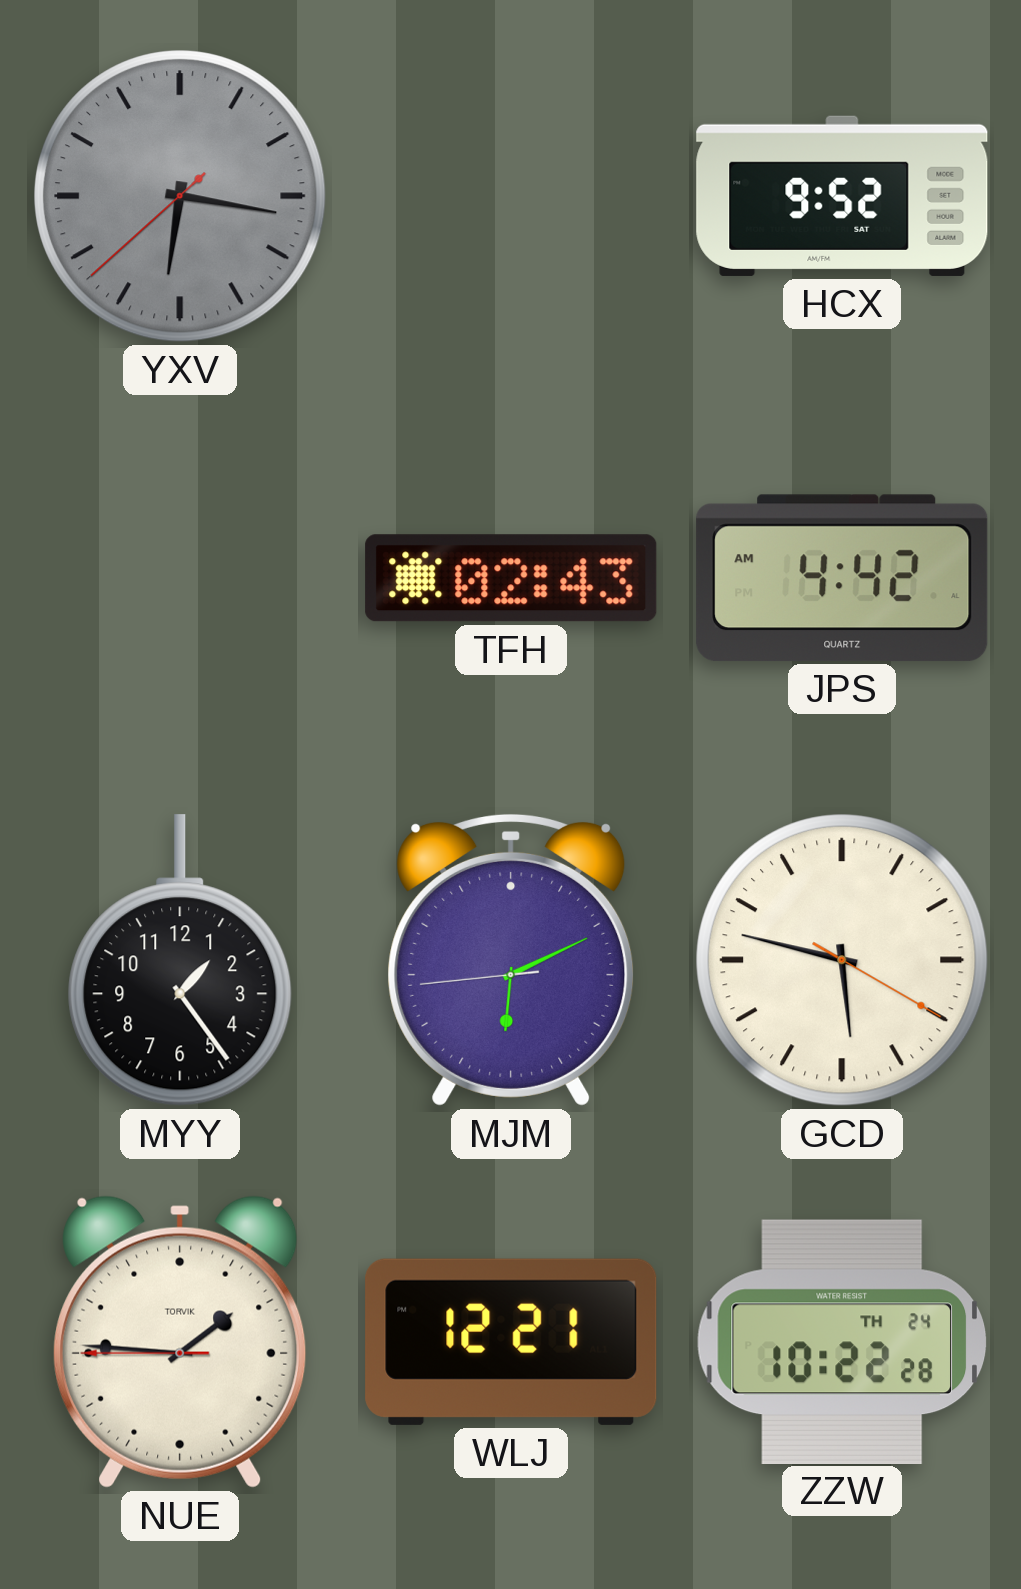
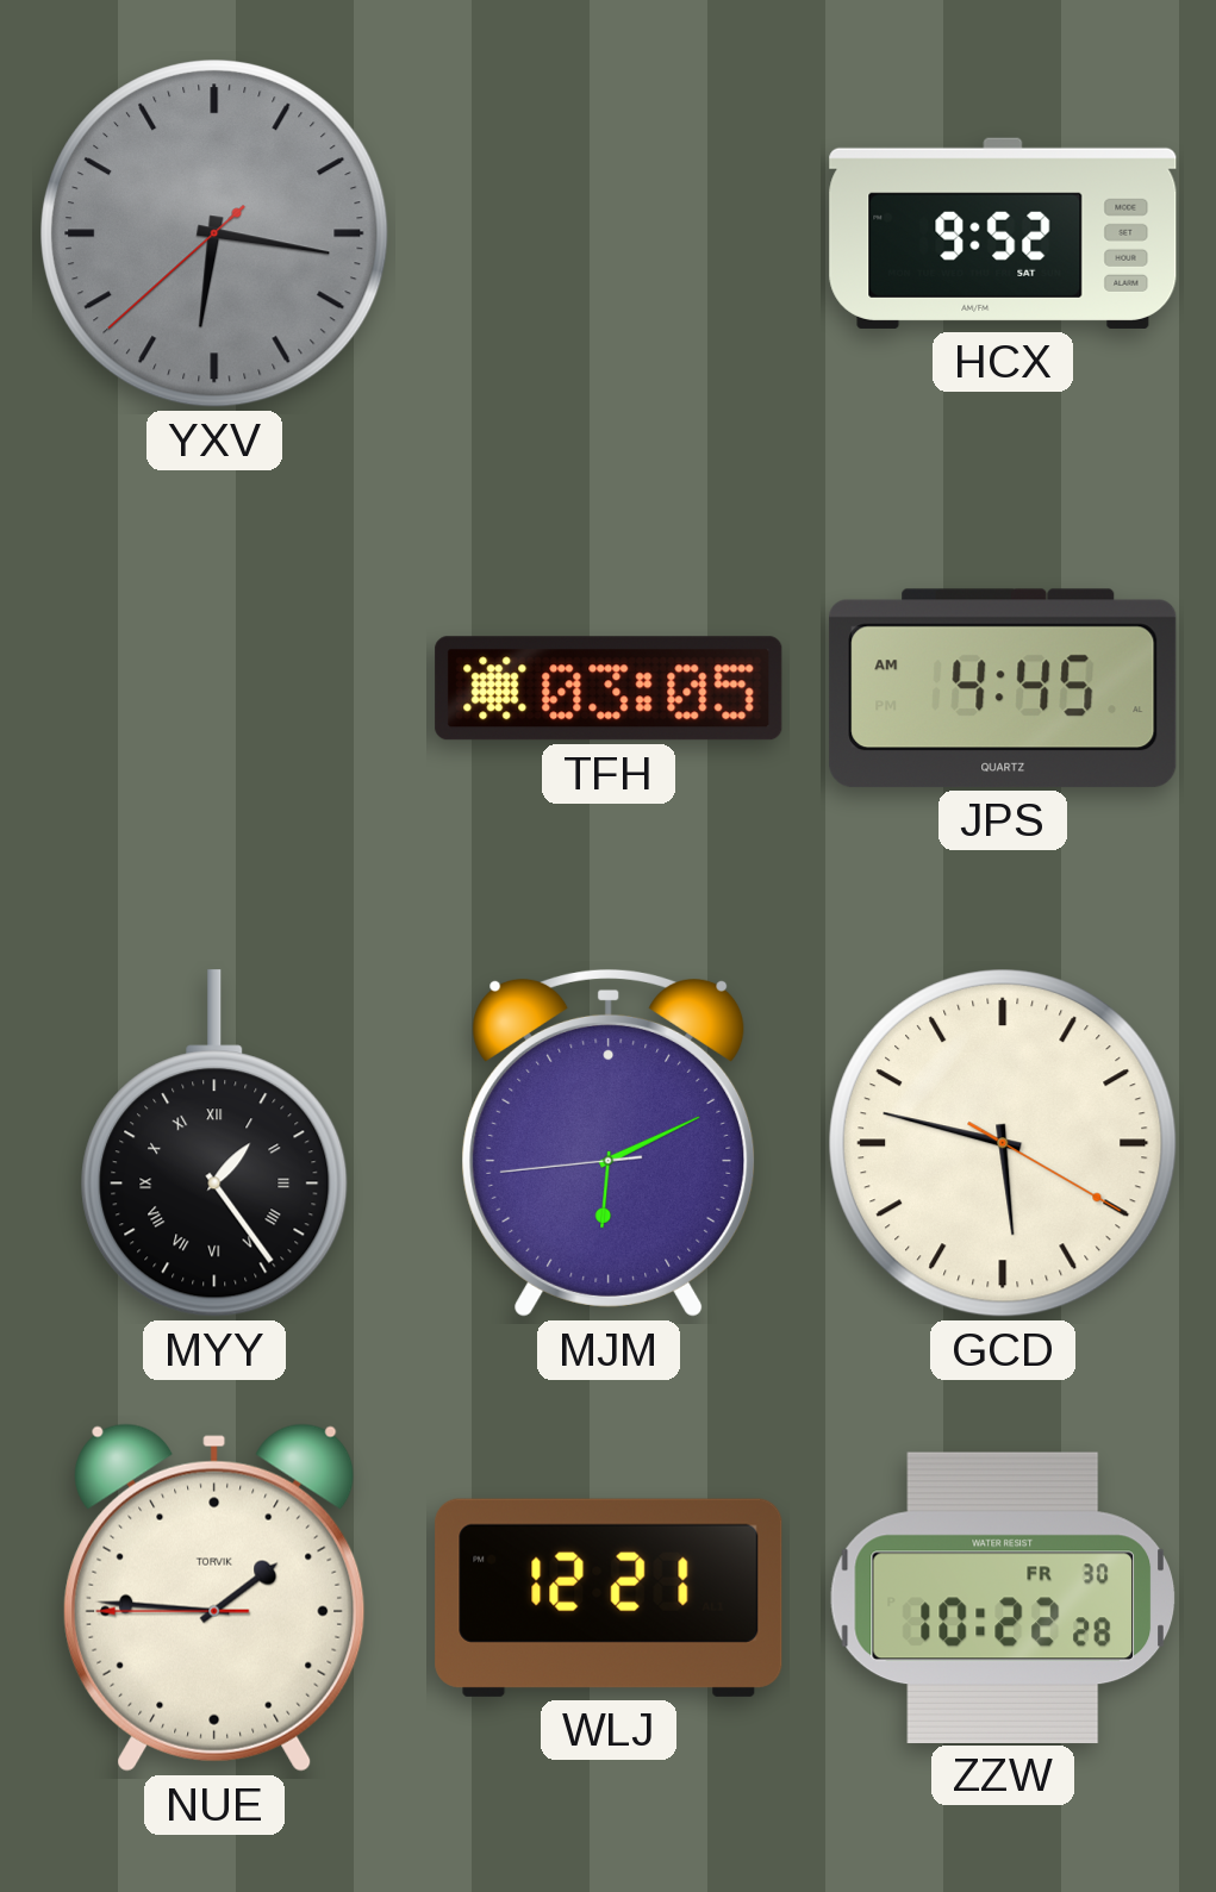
TFH: 02:43 -> 03:05 (609, 688)
JPS: 4:42 -> 4:45 (1003, 688)
MYY numerals: Arabic -> Roman (214, 1143)
ZZW date: TH 24 -> FR 30 (1003, 1597)
